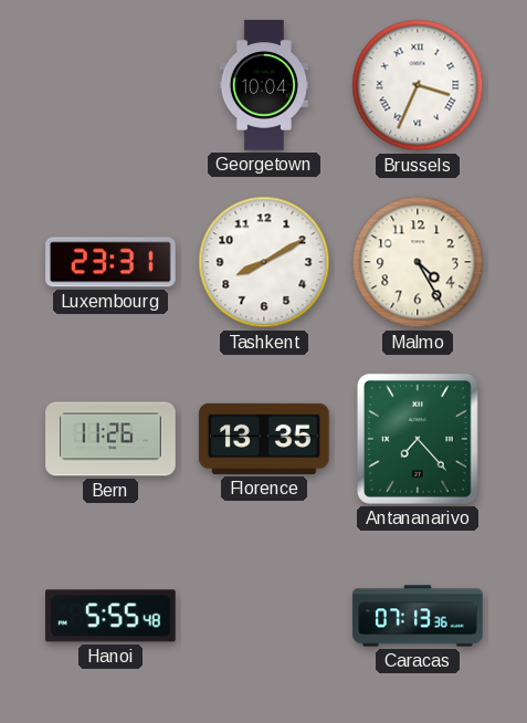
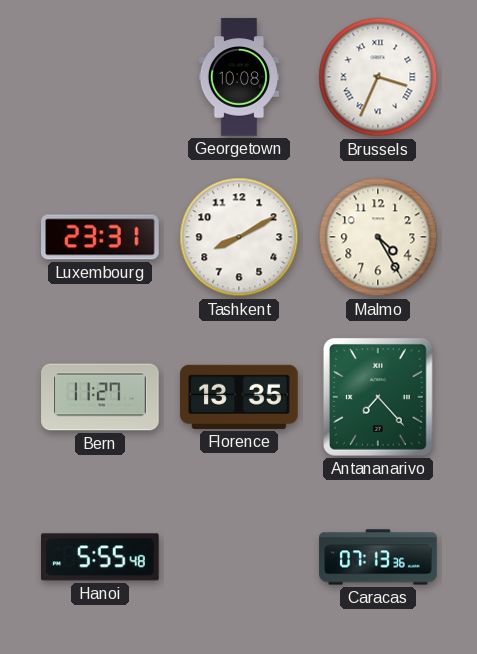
Georgetown: 10:04 -> 10:08 (239, 77)
Bern: 11:26 -> 11:27 (100, 397)
